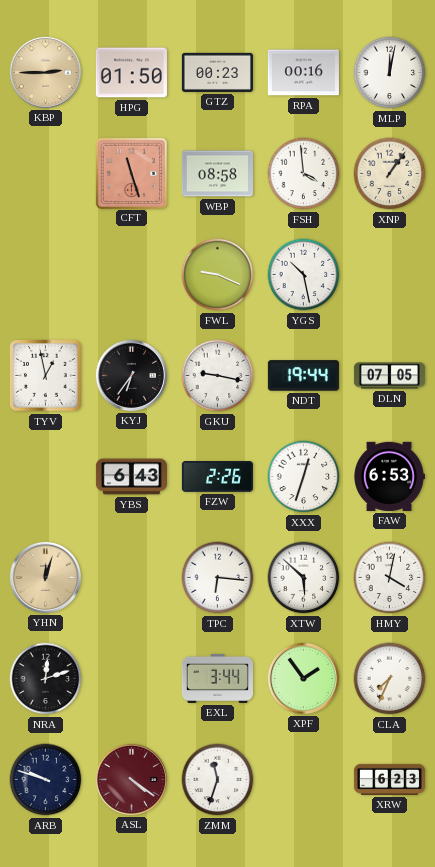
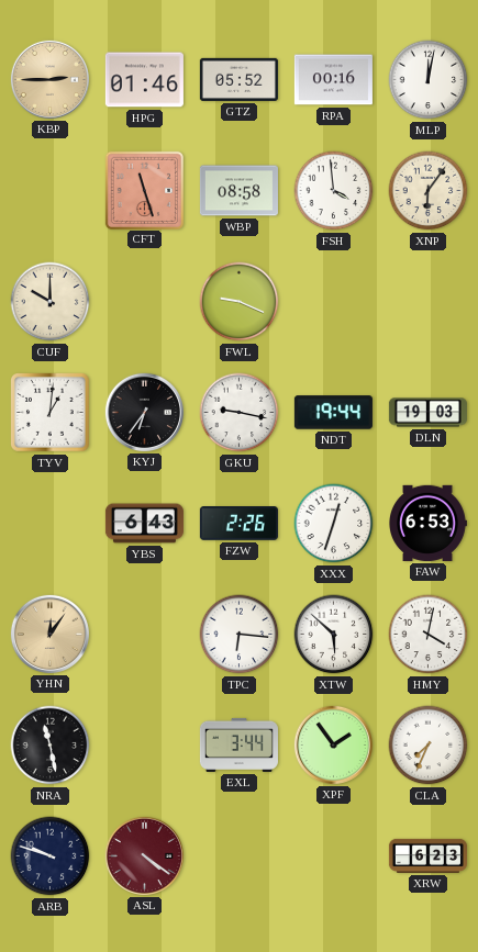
HPG: 01:50 -> 01:46 (144, 80)
GTZ: 00:23 -> 05:52 (238, 79)
XNP: 1:06 -> 6:06 (429, 191)
CUF: none -> 10:00 (51, 302)
YGS: 10:28 -> none (304, 275)
TYV: 12:58 -> 1:01 (51, 413)
DLN: 07:05 -> 19:03 (427, 413)
YHN: 12:03 -> 12:06 (49, 634)
NRA: 12:12 -> 11:28 (51, 746)
ZMM: 11:33 -> none (218, 780)
